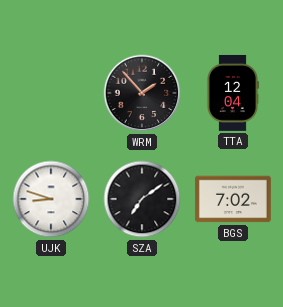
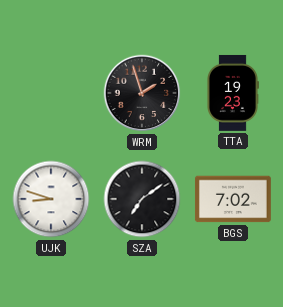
WRM: 1:53 -> 1:57 (142, 93)
TTA: 12:04 -> 19:23 (233, 93)
